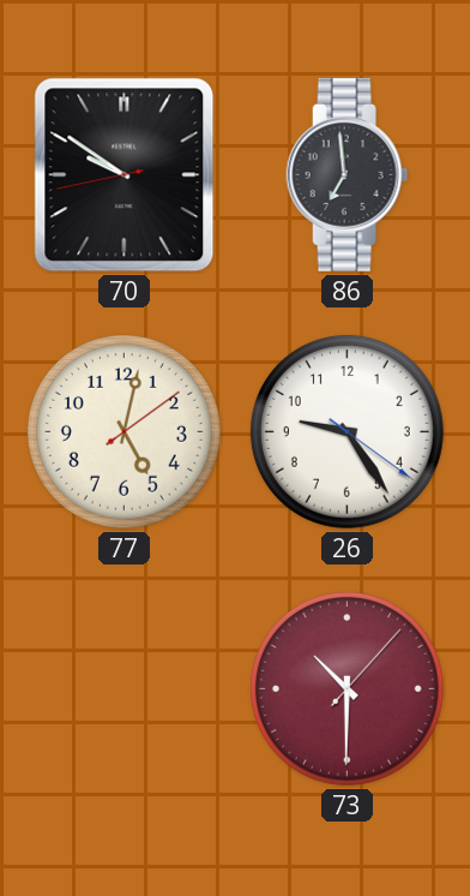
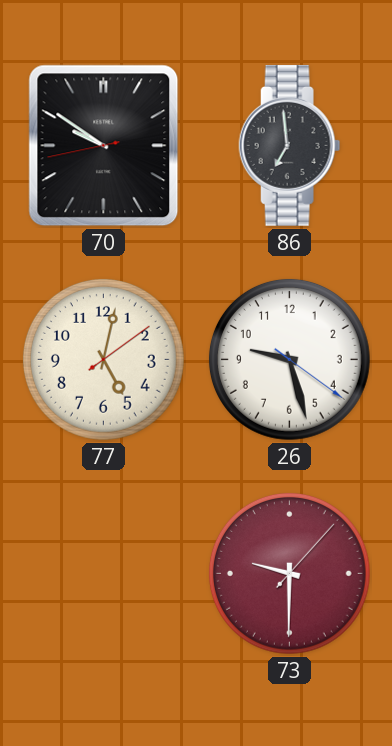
26: 9:24 -> 9:27 (289, 359)
73: 10:30 -> 9:30 (289, 573)
